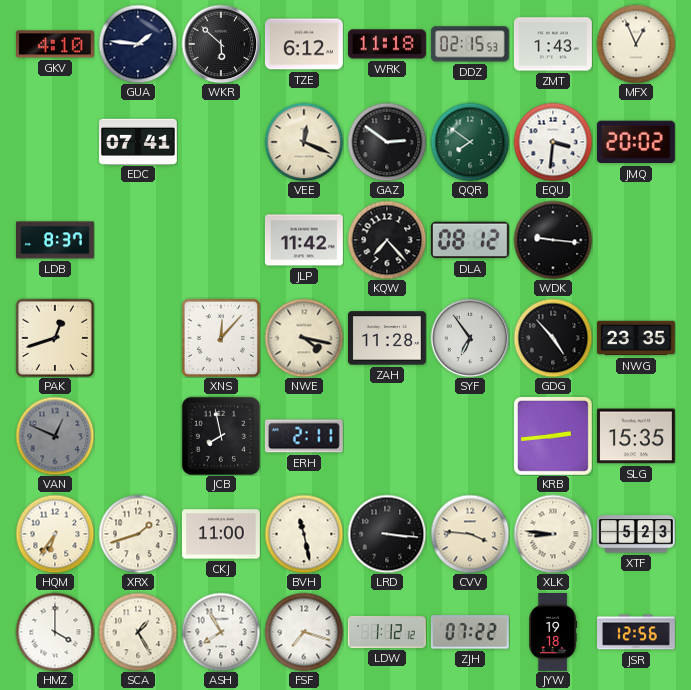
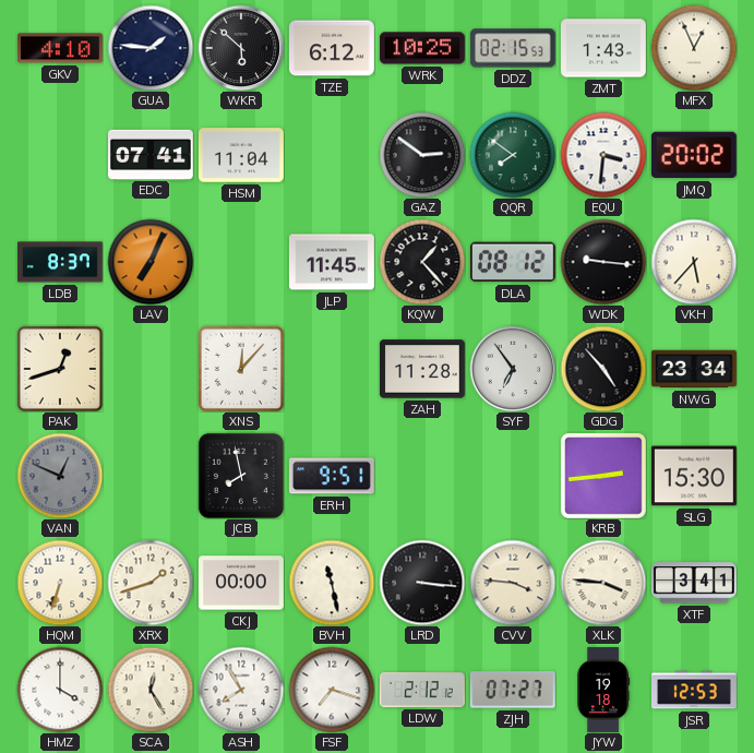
WRK: 11:18 -> 10:25 (422, 48)
HSM: none -> 11:04 (241, 155)
VEE: 12:19 -> none (304, 142)
LAV: none -> 7:04 (151, 262)
JLP: 11:42 -> 11:45 (332, 262)
KQW: 7:23 -> 1:23 (422, 262)
VKH: none -> 5:37 (694, 262)
NWE: 4:17 -> none (304, 338)
NWG: 23:35 -> 23:34 (694, 369)
ERH: 2:11 -> 9:51 (332, 476)
SLG: 15:35 -> 15:30 (694, 476)
HQM: 6:36 -> 6:33 (60, 583)
CKJ: 11:00 -> 00:00 (241, 583)
XLK: 8:46 -> 3:46 (603, 583)
XTF: 5:23 -> 3:41 (694, 583)
SCA: 1:25 -> 12:25 (151, 690)
LDW: 1:12 -> 2:12 (423, 691)
ZJH: 07:22 -> 07:27 (513, 690)
JSR: 12:56 -> 12:53 (695, 690)
